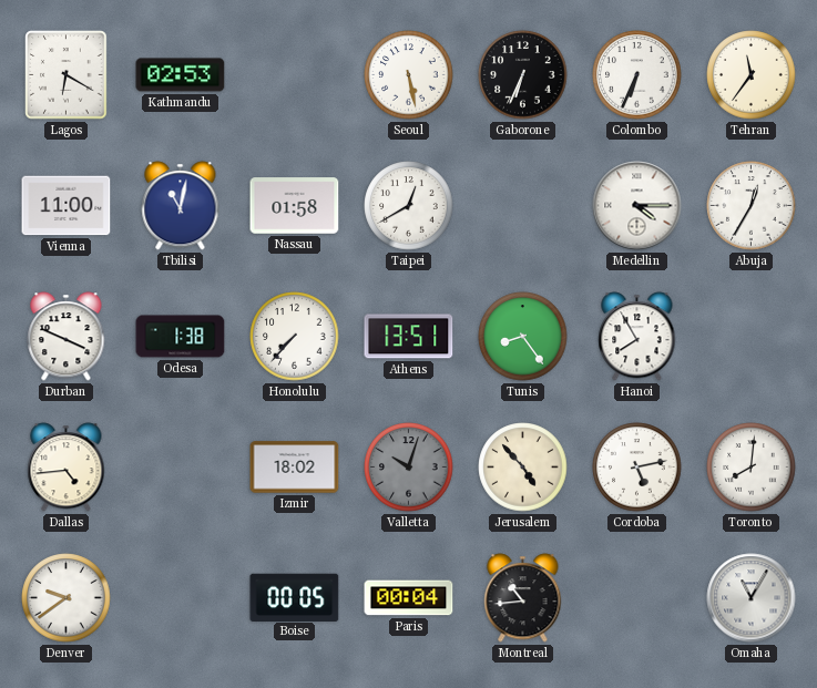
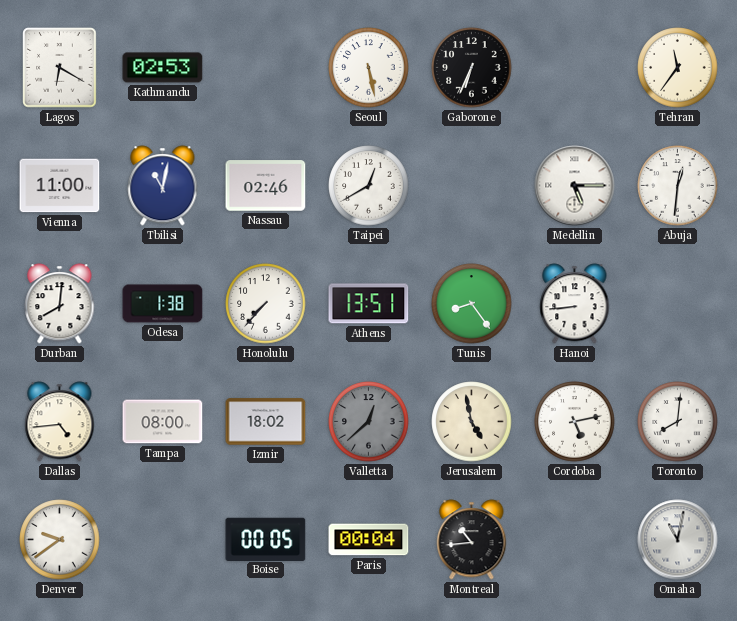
Colombo: 6:34 -> none (637, 75)
Nassau: 01:58 -> 02:46 (266, 186)
Medellin: 4:15 -> 5:15 (575, 186)
Abuja: 12:35 -> 12:31 (678, 186)
Durban: 3:49 -> 8:01 (60, 304)
Hanoi: 7:55 -> 8:44 (575, 304)
Tampa: none -> 08:00 (163, 422)
Valletta: 10:03 -> 12:38 (369, 422)
Jerusalem: 4:53 -> 4:58 (472, 422)
Omaha: 11:05 -> 11:02 (678, 540)
